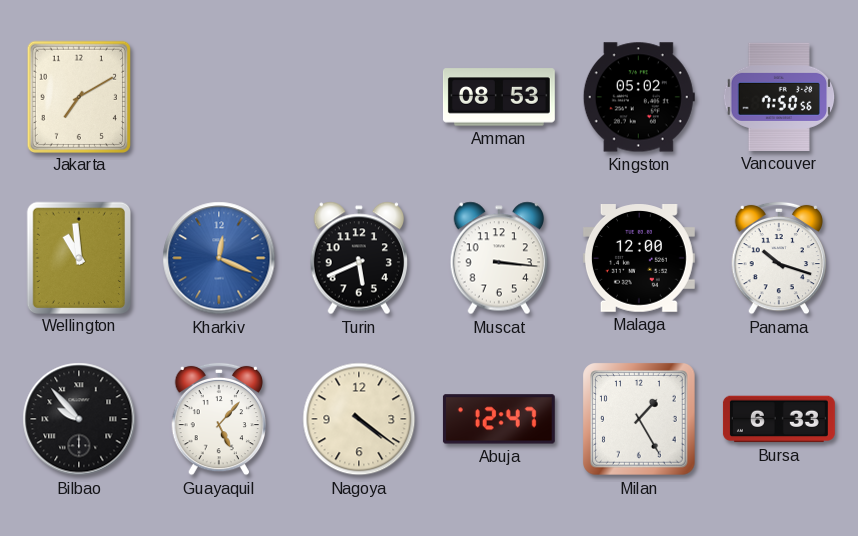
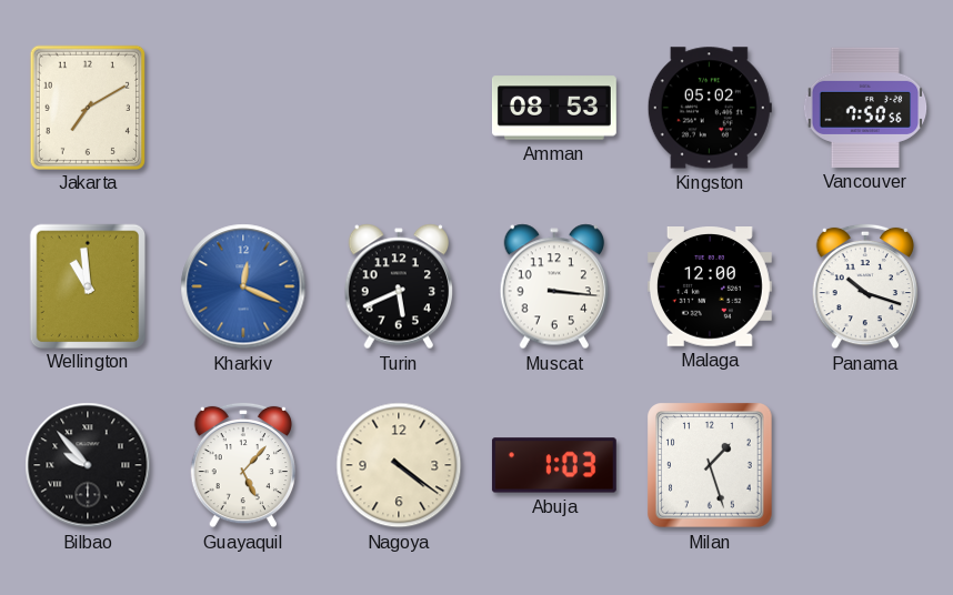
Abuja: 12:47 -> 1:03 (554, 465)
Milan: 1:25 -> 1:27 (711, 466)
Bursa: 6:33 -> none (779, 419)
